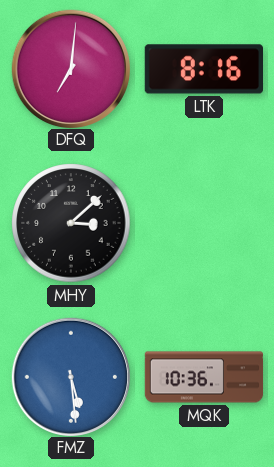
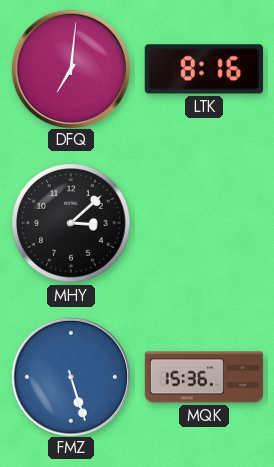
FMZ: 5:29 -> 5:27 (70, 376)
MQK: 10:36 -> 15:36 (204, 377)
